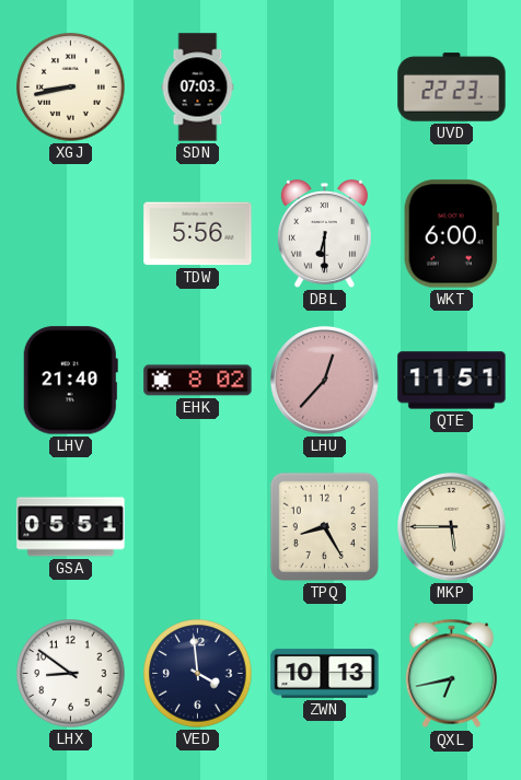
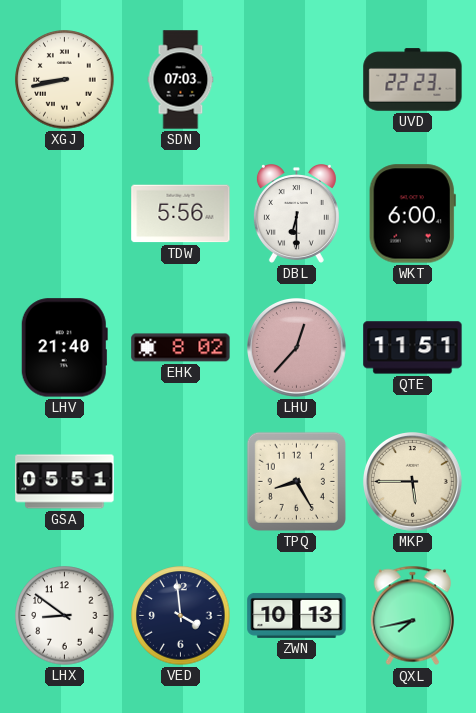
QXL: 6:43 -> 7:43 (412, 616)
